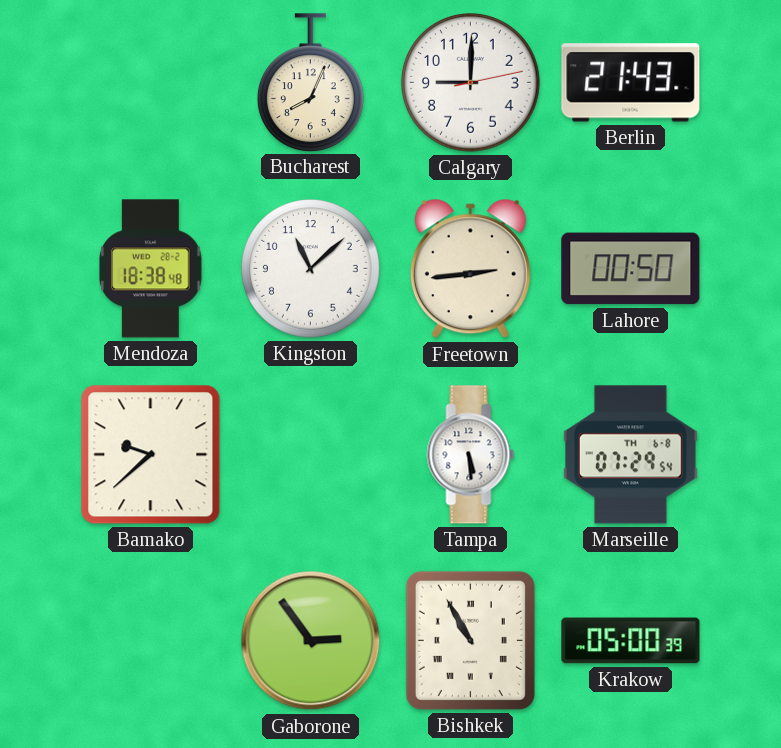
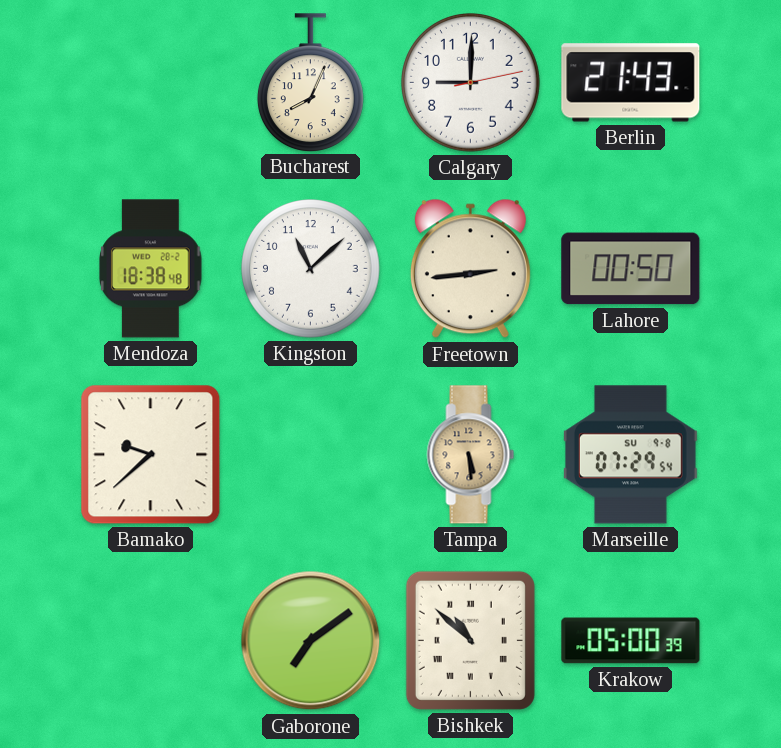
Tampa dial: white -> champagne (471, 455)
Marseille date: TH 6-8 -> SU 9-8 (630, 455)
Gaborone: 2:54 -> 7:09 (311, 641)
Bishkek: 10:55 -> 10:52 (470, 640)
